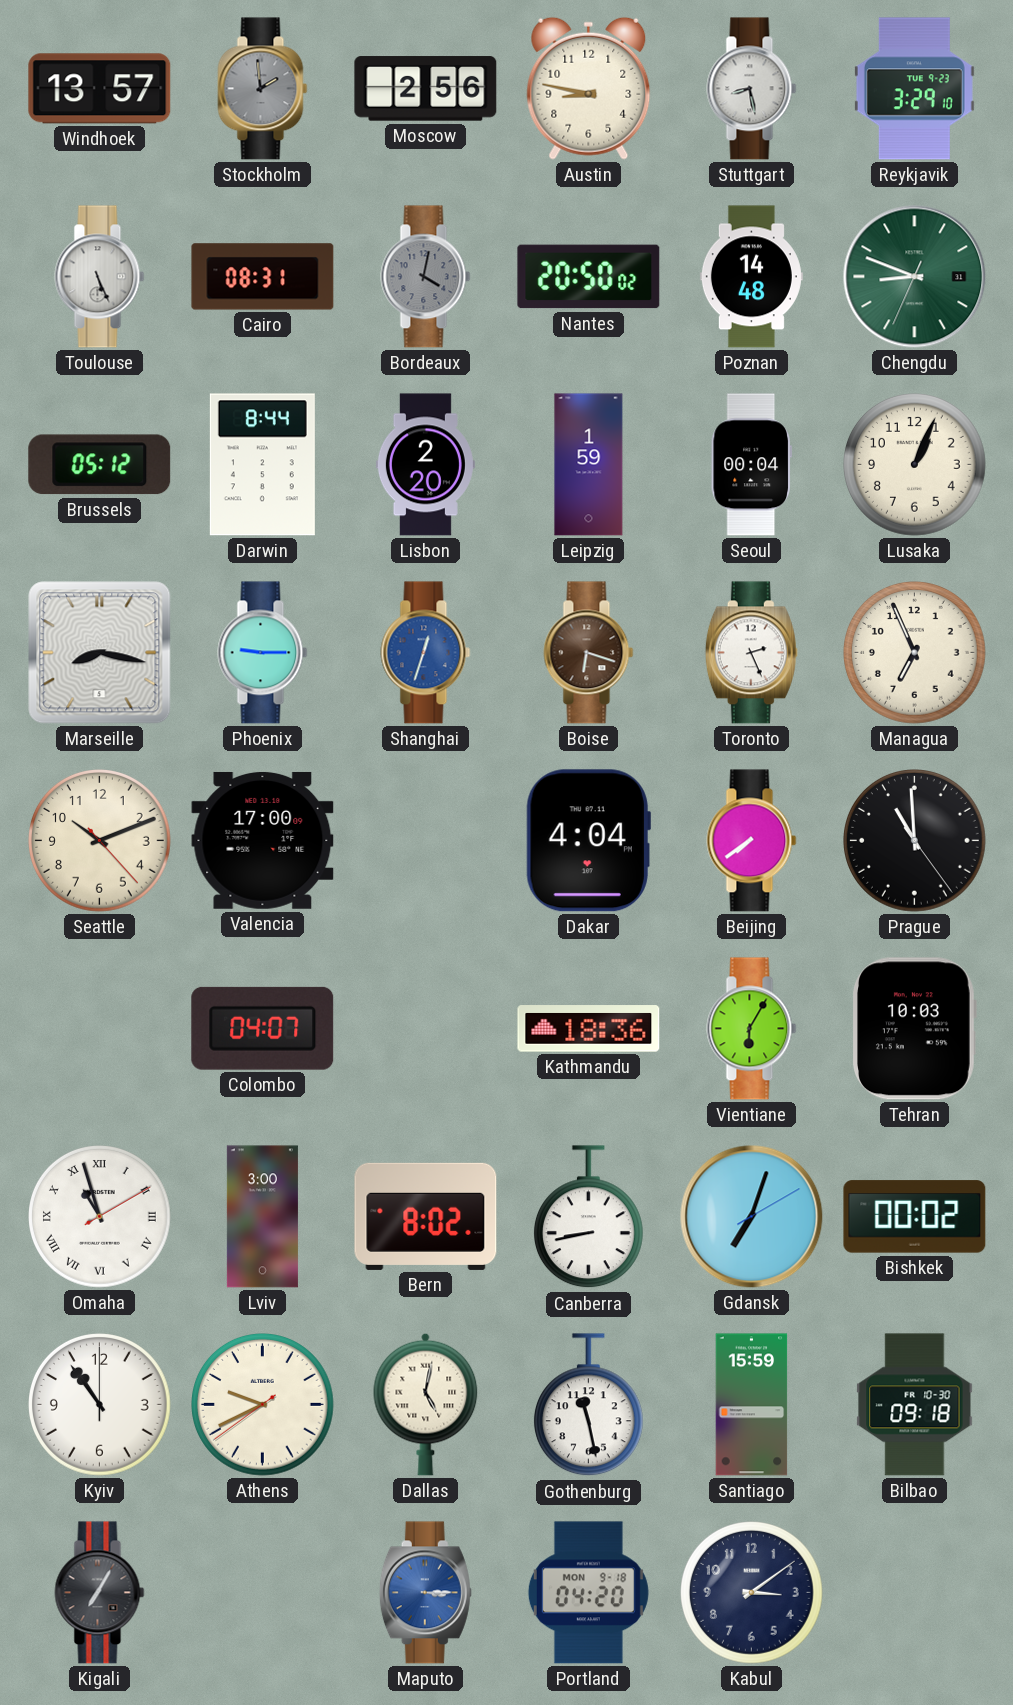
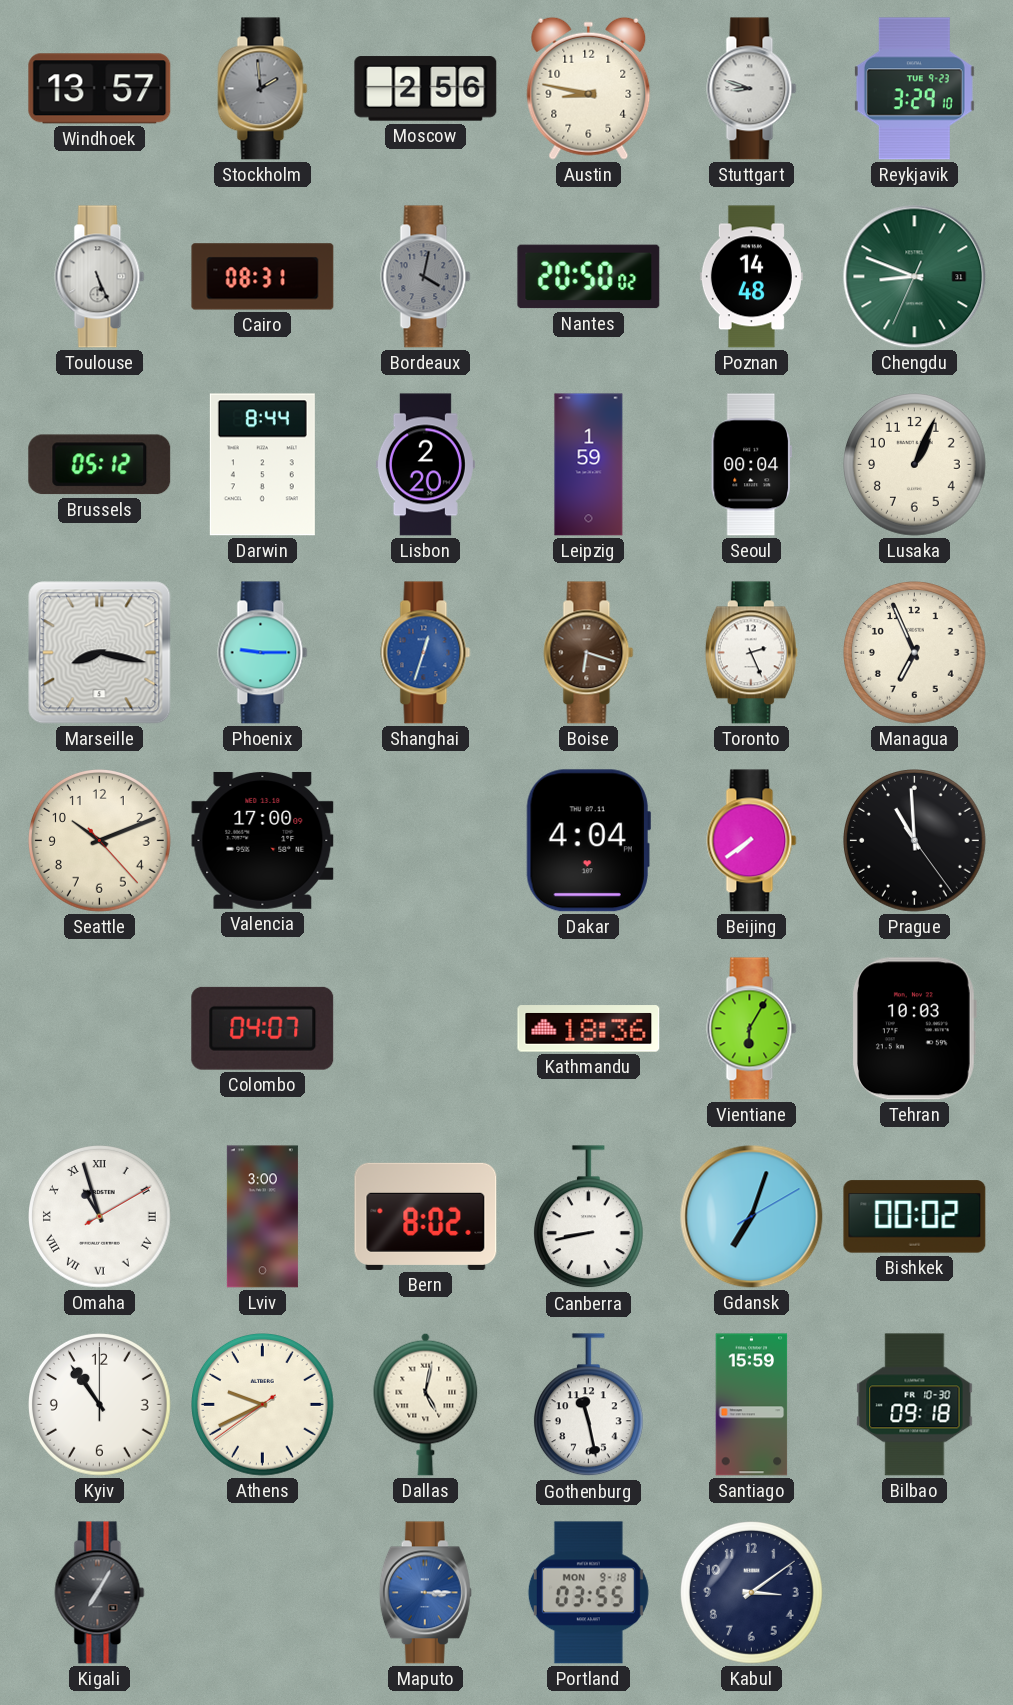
Stuttgart: 8:28 -> 8:48 (752, 89)
Portland: 04:20 -> 03:55 (588, 1593)
